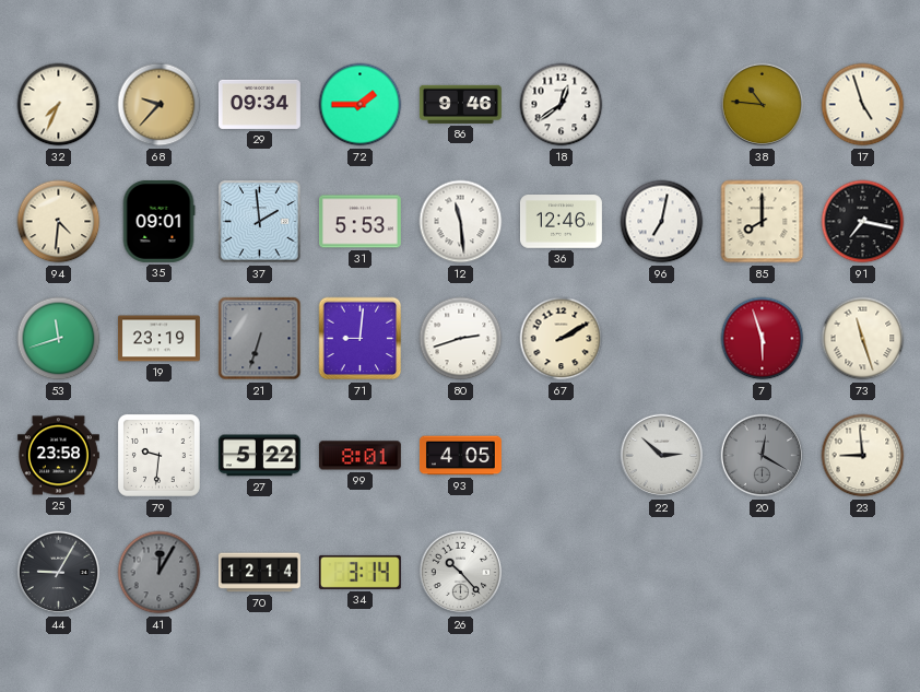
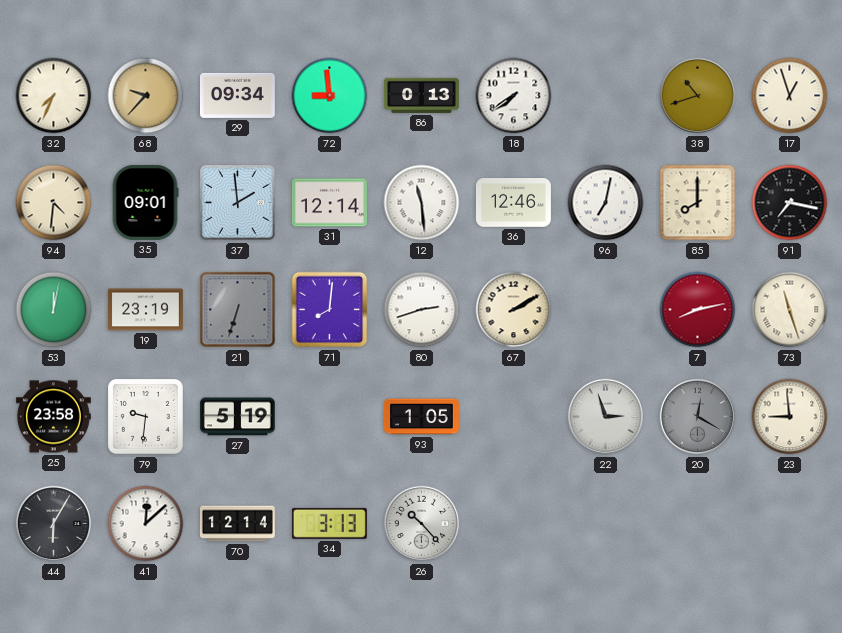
72: 1:45 -> 8:59 (330, 96)
86: 9:46 -> 0:13 (421, 95)
18: 12:39 -> 7:39 (514, 96)
38: 10:46 -> 10:42 (698, 96)
17: 4:57 -> 12:57 (790, 96)
31: 5:53 -> 12:14 (329, 203)
53: 11:42 -> 12:02 (54, 310)
71: 9:01 -> 8:01 (330, 310)
7: 5:57 -> 8:13 (698, 310)
27: 5:22 -> 5:19 (237, 417)
99: 8:01 -> none (359, 456)
93: 4:05 -> 1:05 (421, 417)
22: 2:52 -> 2:57 (606, 417)
44: 9:05 -> 6:05 (54, 524)
41: 12:05 -> 12:08 (146, 524)
41 dial: grey -> white (146, 524)
34: 3:14 -> 3:13 (329, 523)
